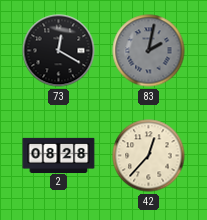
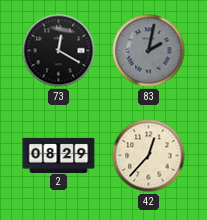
2: 08:28 -> 08:29 (59, 155)
